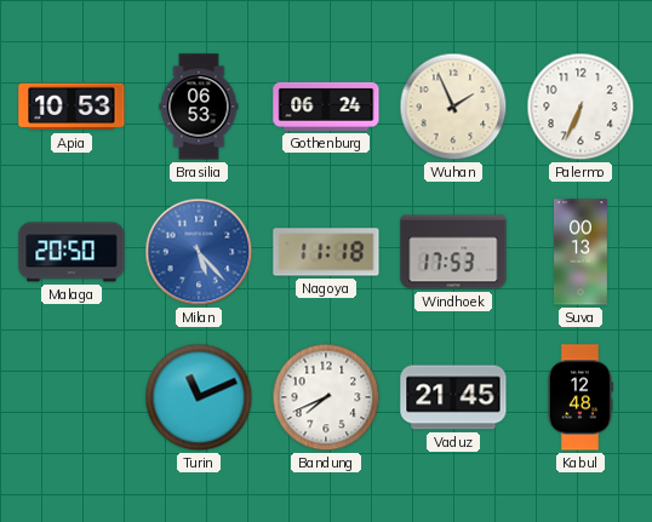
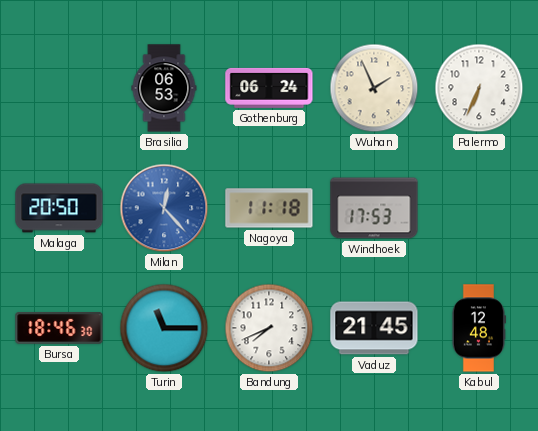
Apia: 10:53 -> none (72, 107)
Milan: 5:23 -> 12:23 (164, 208)
Suva: 00:13 -> none (582, 252)
Bursa: none -> 18:46 (59, 329)
Turin: 11:11 -> 11:15 (164, 328)
